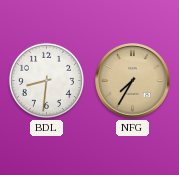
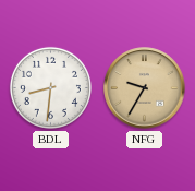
NFG: 7:35 -> 9:35 (145, 88)
